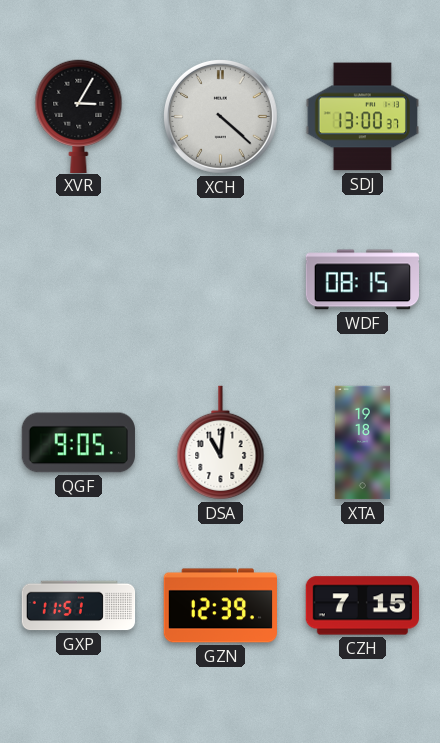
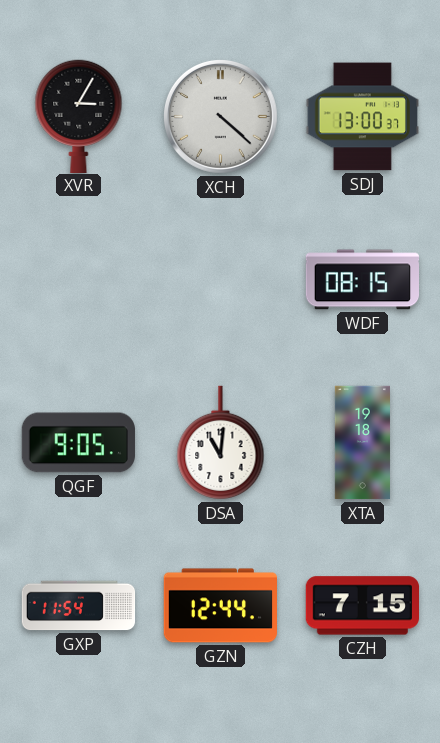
GXP: 11:51 -> 11:54 (79, 606)
GZN: 12:39 -> 12:44 (220, 606)
